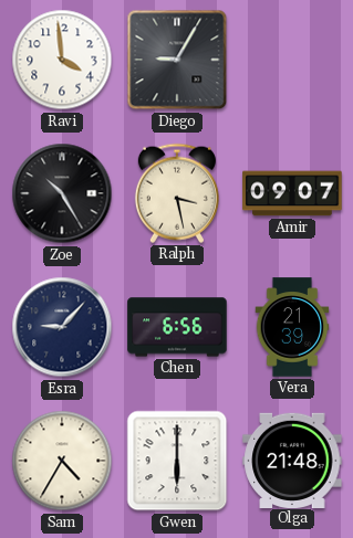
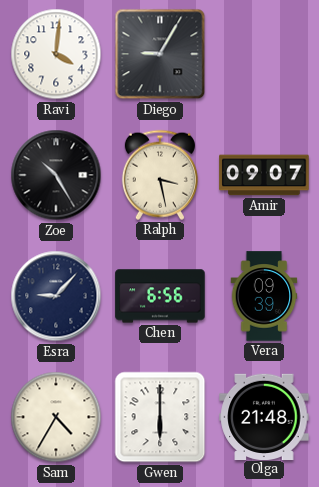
Ravi: 3:59 -> 4:01 (56, 54)
Vera: 21:39 -> 09:39 (264, 296)
